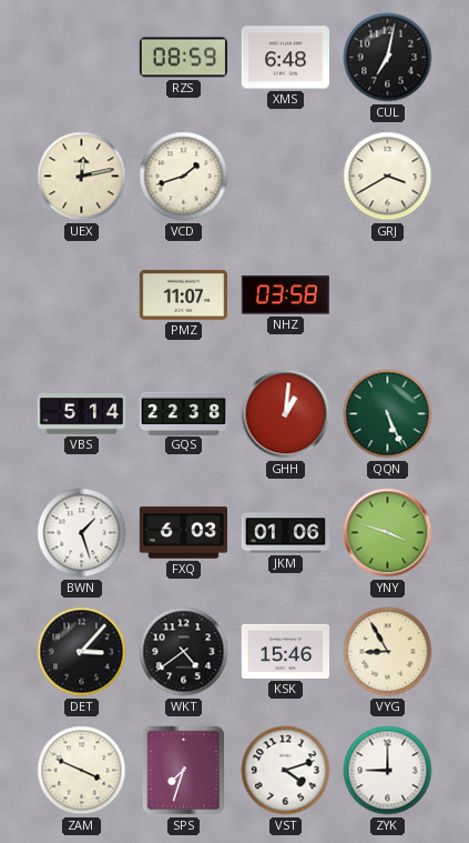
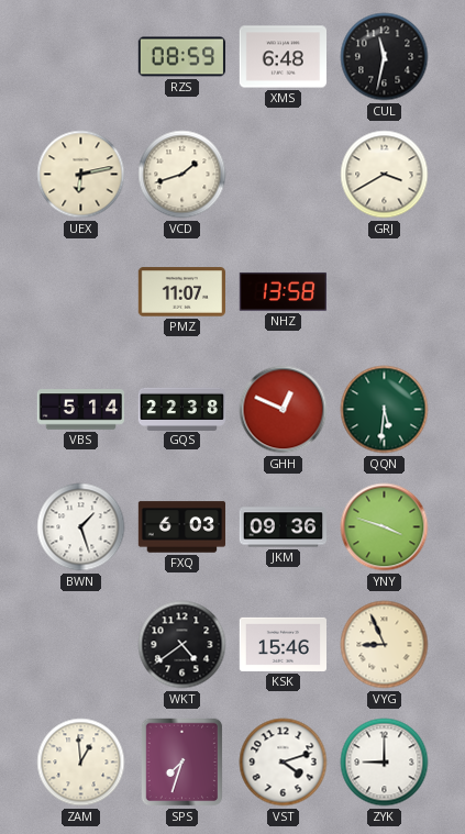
CUL: 7:02 -> 11:32 (385, 57)
UEX: 12:13 -> 6:13 (81, 175)
NHZ: 03:58 -> 13:58 (283, 292)
GHH: 1:01 -> 12:49 (284, 410)
QQN: 5:26 -> 5:31 (385, 410)
JKM: 01:06 -> 09:36 (283, 527)
DET: 3:07 -> none (82, 652)
VYG: 8:55 -> 8:56 (385, 645)
ZAM: 3:49 -> 12:59 (81, 763)
